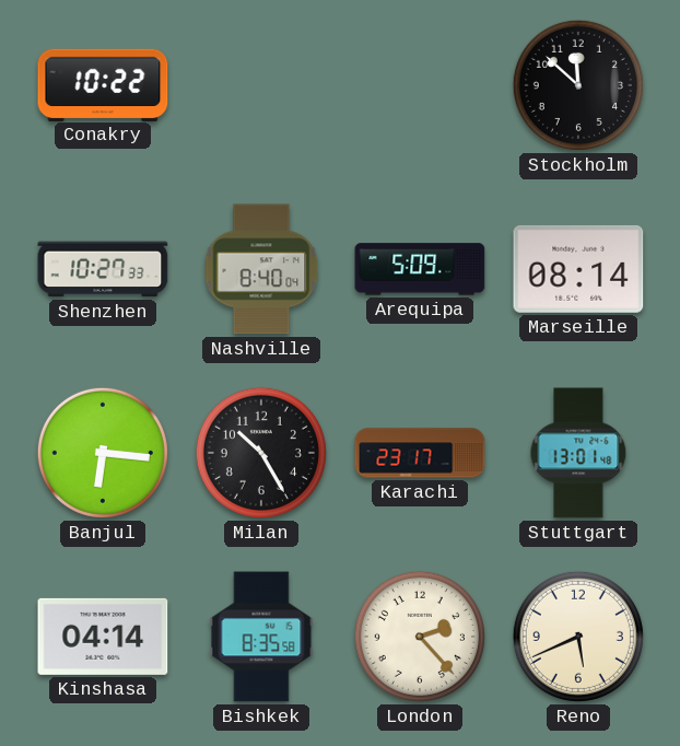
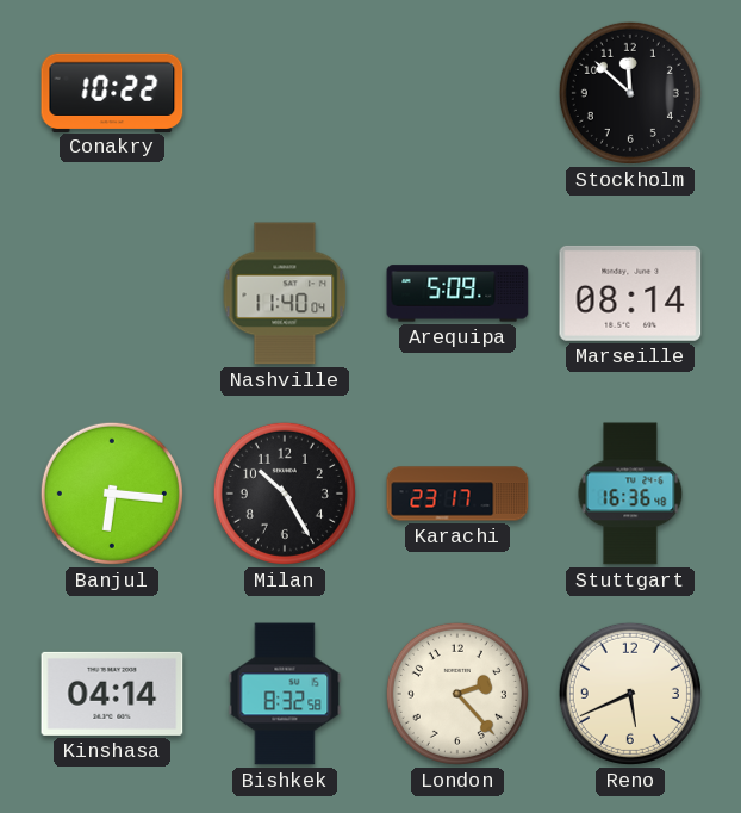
Shenzhen: 10:27 -> none (103, 269)
Nashville: 8:40 -> 11:40 (285, 293)
Stuttgart: 13:01 -> 16:36 (630, 494)
Bishkek: 8:35 -> 8:32 (285, 694)
